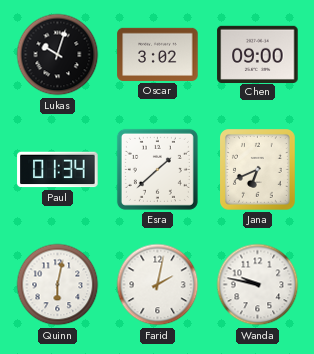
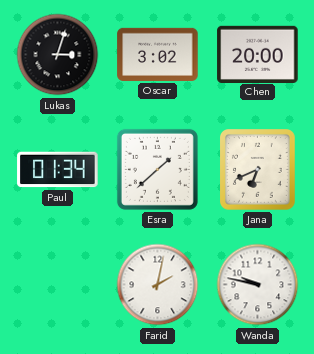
Lukas: 10:03 -> 3:03 (58, 55)
Chen: 09:00 -> 20:00 (258, 54)
Quinn: 6:02 -> none (58, 285)
